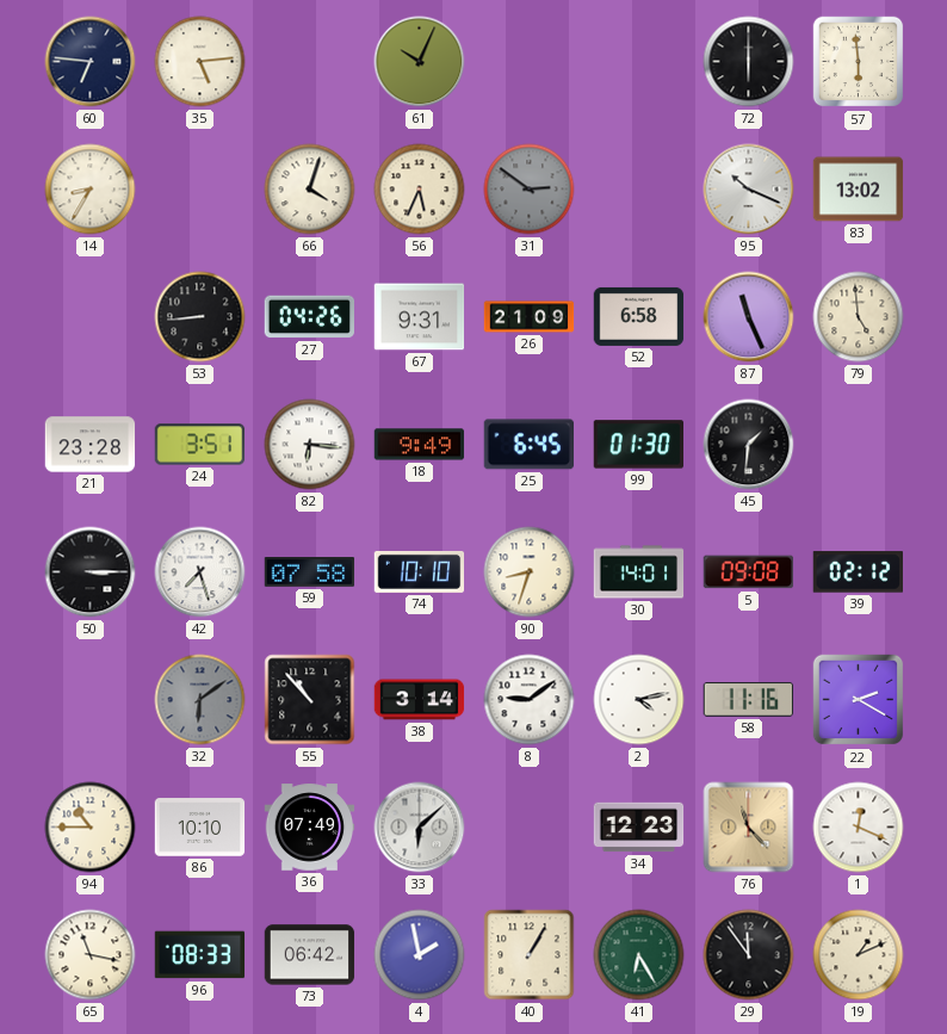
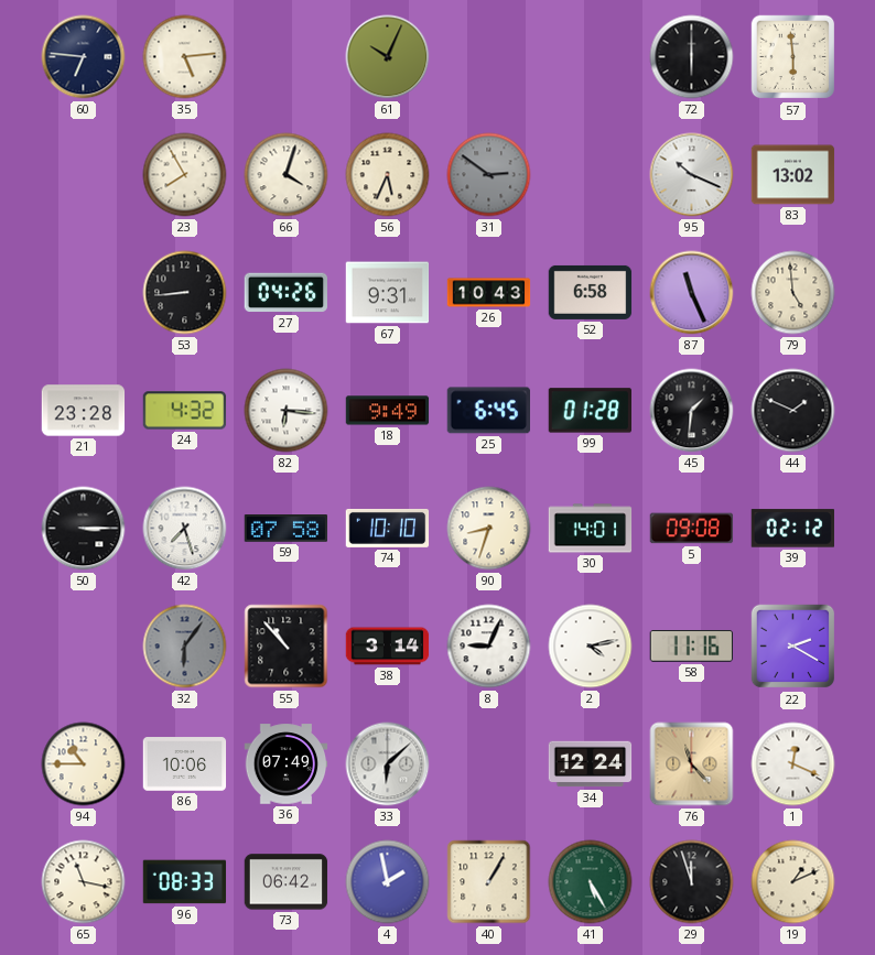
14: 8:35 -> none (91, 190)
23: none -> 7:55 (185, 175)
26: 21:09 -> 10:43 (489, 293)
24: 3:51 -> 4:32 (185, 411)
99: 01:30 -> 01:28 (590, 411)
44: none -> 1:49 (793, 411)
32: 6:09 -> 6:06 (185, 647)
8: 9:09 -> 9:04 (489, 647)
86: 10:10 -> 10:06 (185, 764)
34: 12:23 -> 12:24 (591, 764)
41: 6:25 -> 5:25 (591, 882)
29: 11:54 -> 11:57 (692, 882)
